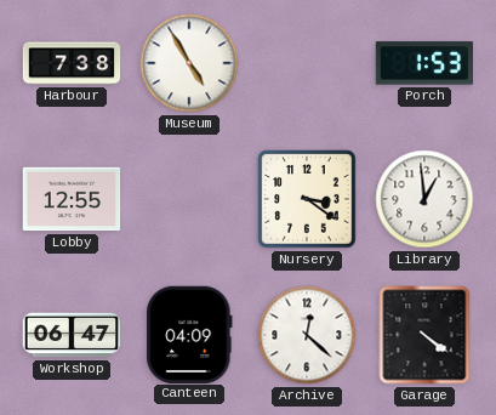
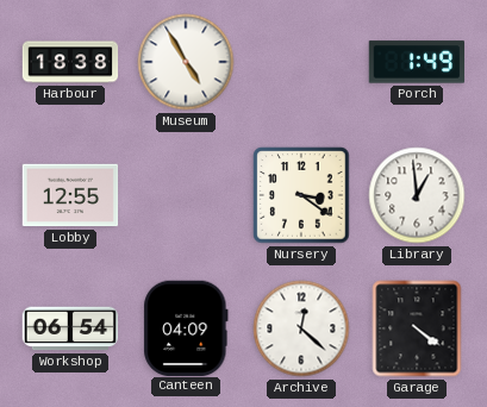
Harbour: 7:38 -> 18:38 (70, 62)
Porch: 1:53 -> 1:49 (416, 62)
Workshop: 06:47 -> 06:54 (70, 328)
